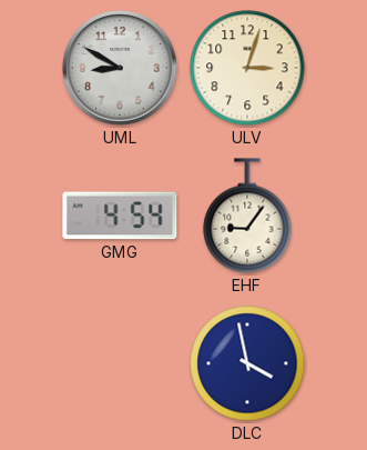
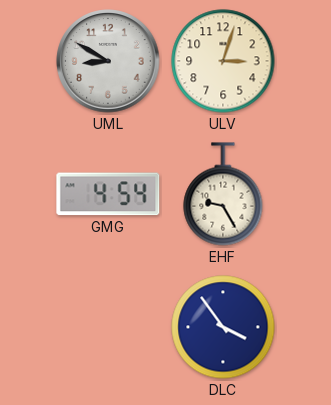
EHF: 9:06 -> 9:25 (223, 194)
DLC: 3:58 -> 3:54 (223, 327)
